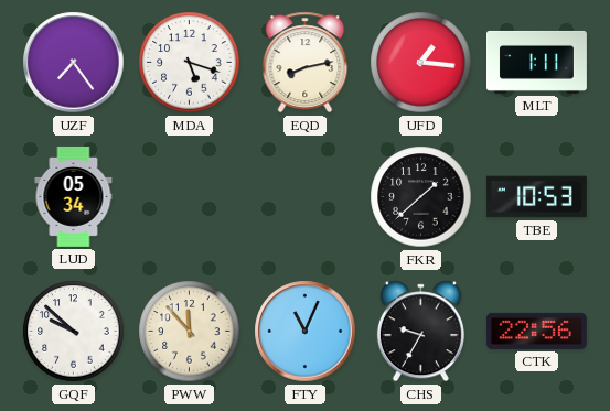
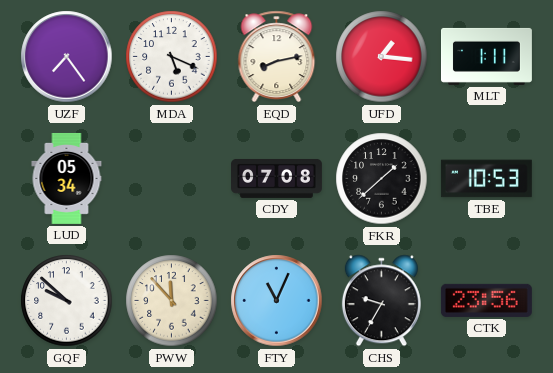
MDA: 5:18 -> 5:19 (172, 57)
CDY: none -> 07:08 (277, 178)
CTK: 22:56 -> 23:56 (486, 300)
